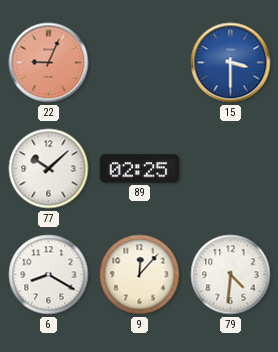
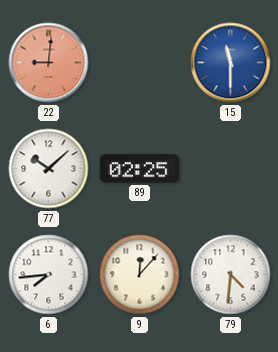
22: 9:04 -> 9:01 (49, 63)
15: 3:30 -> 11:30 (231, 63)
6: 8:20 -> 7:44 (49, 275)
